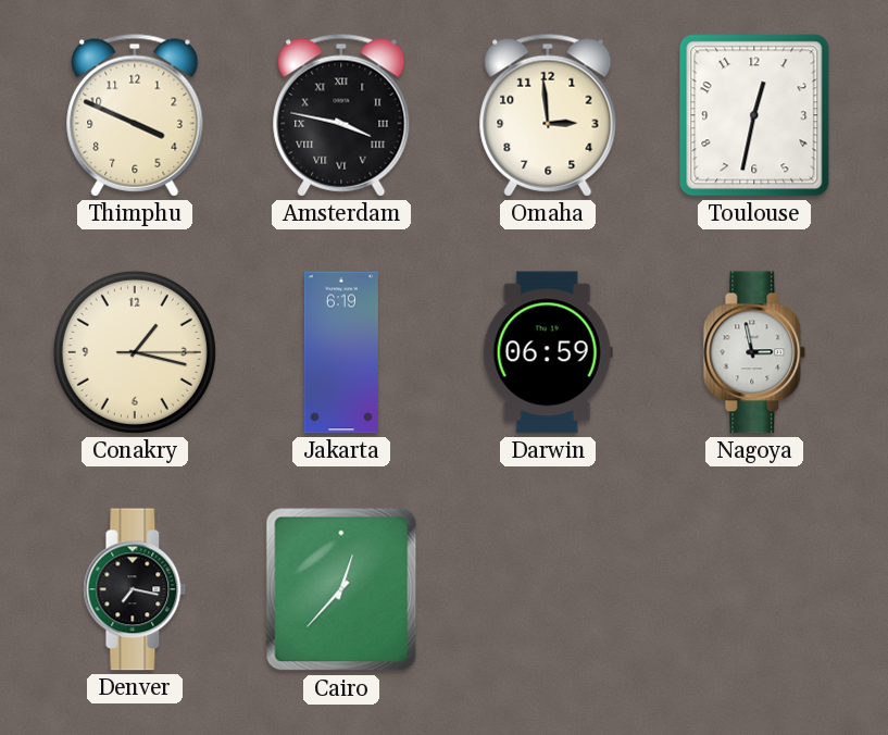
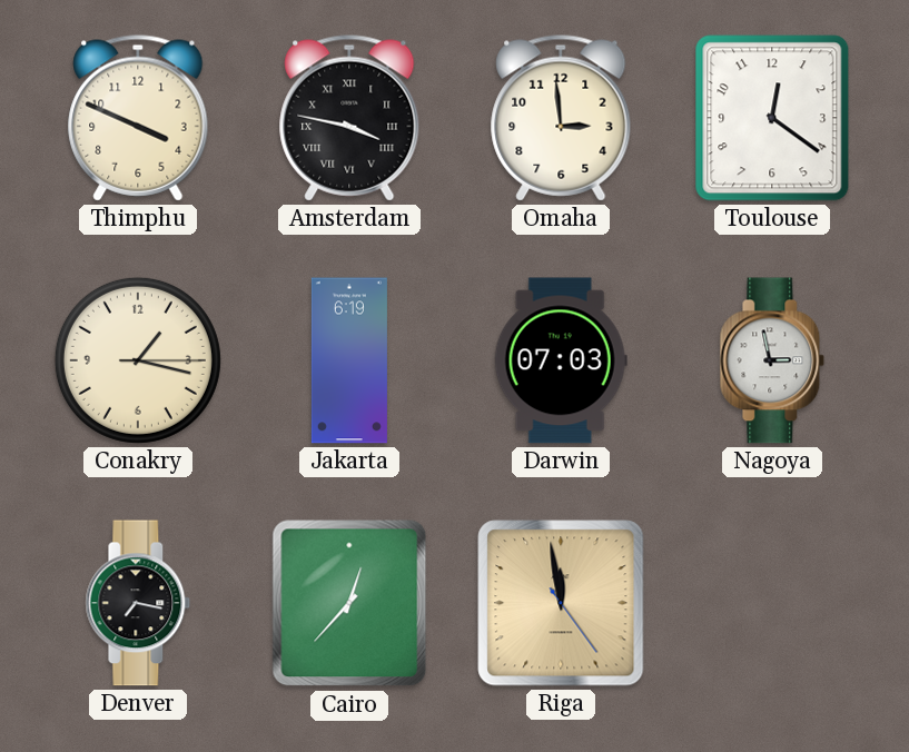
Toulouse: 12:32 -> 12:21 (772, 118)
Darwin: 06:59 -> 07:03 (561, 360)
Riga: none -> 11:58 (561, 603)
